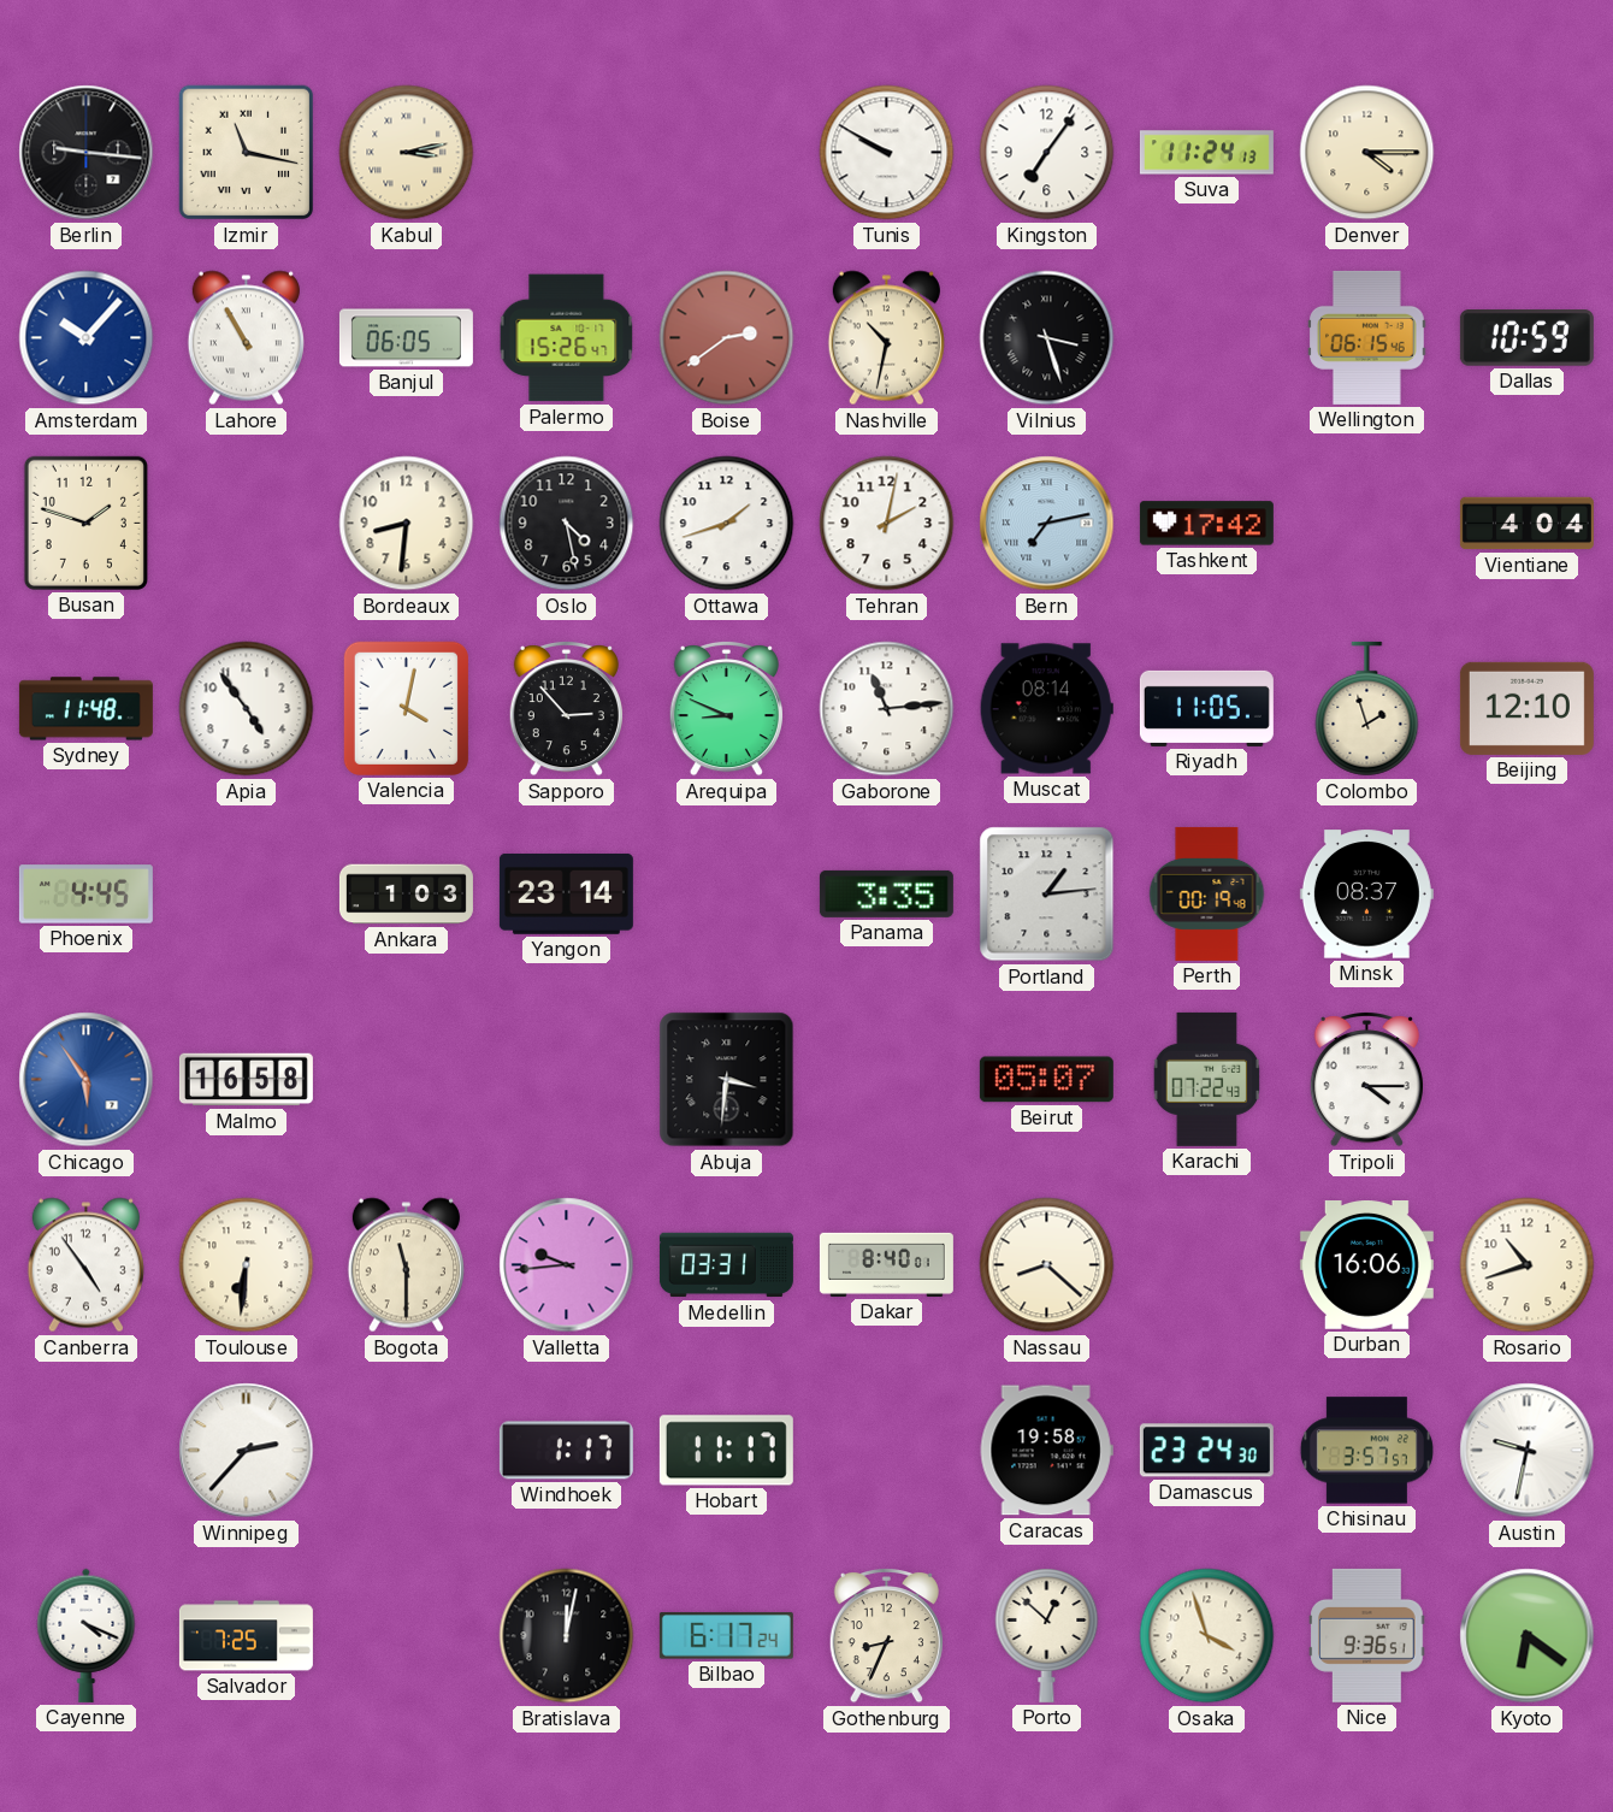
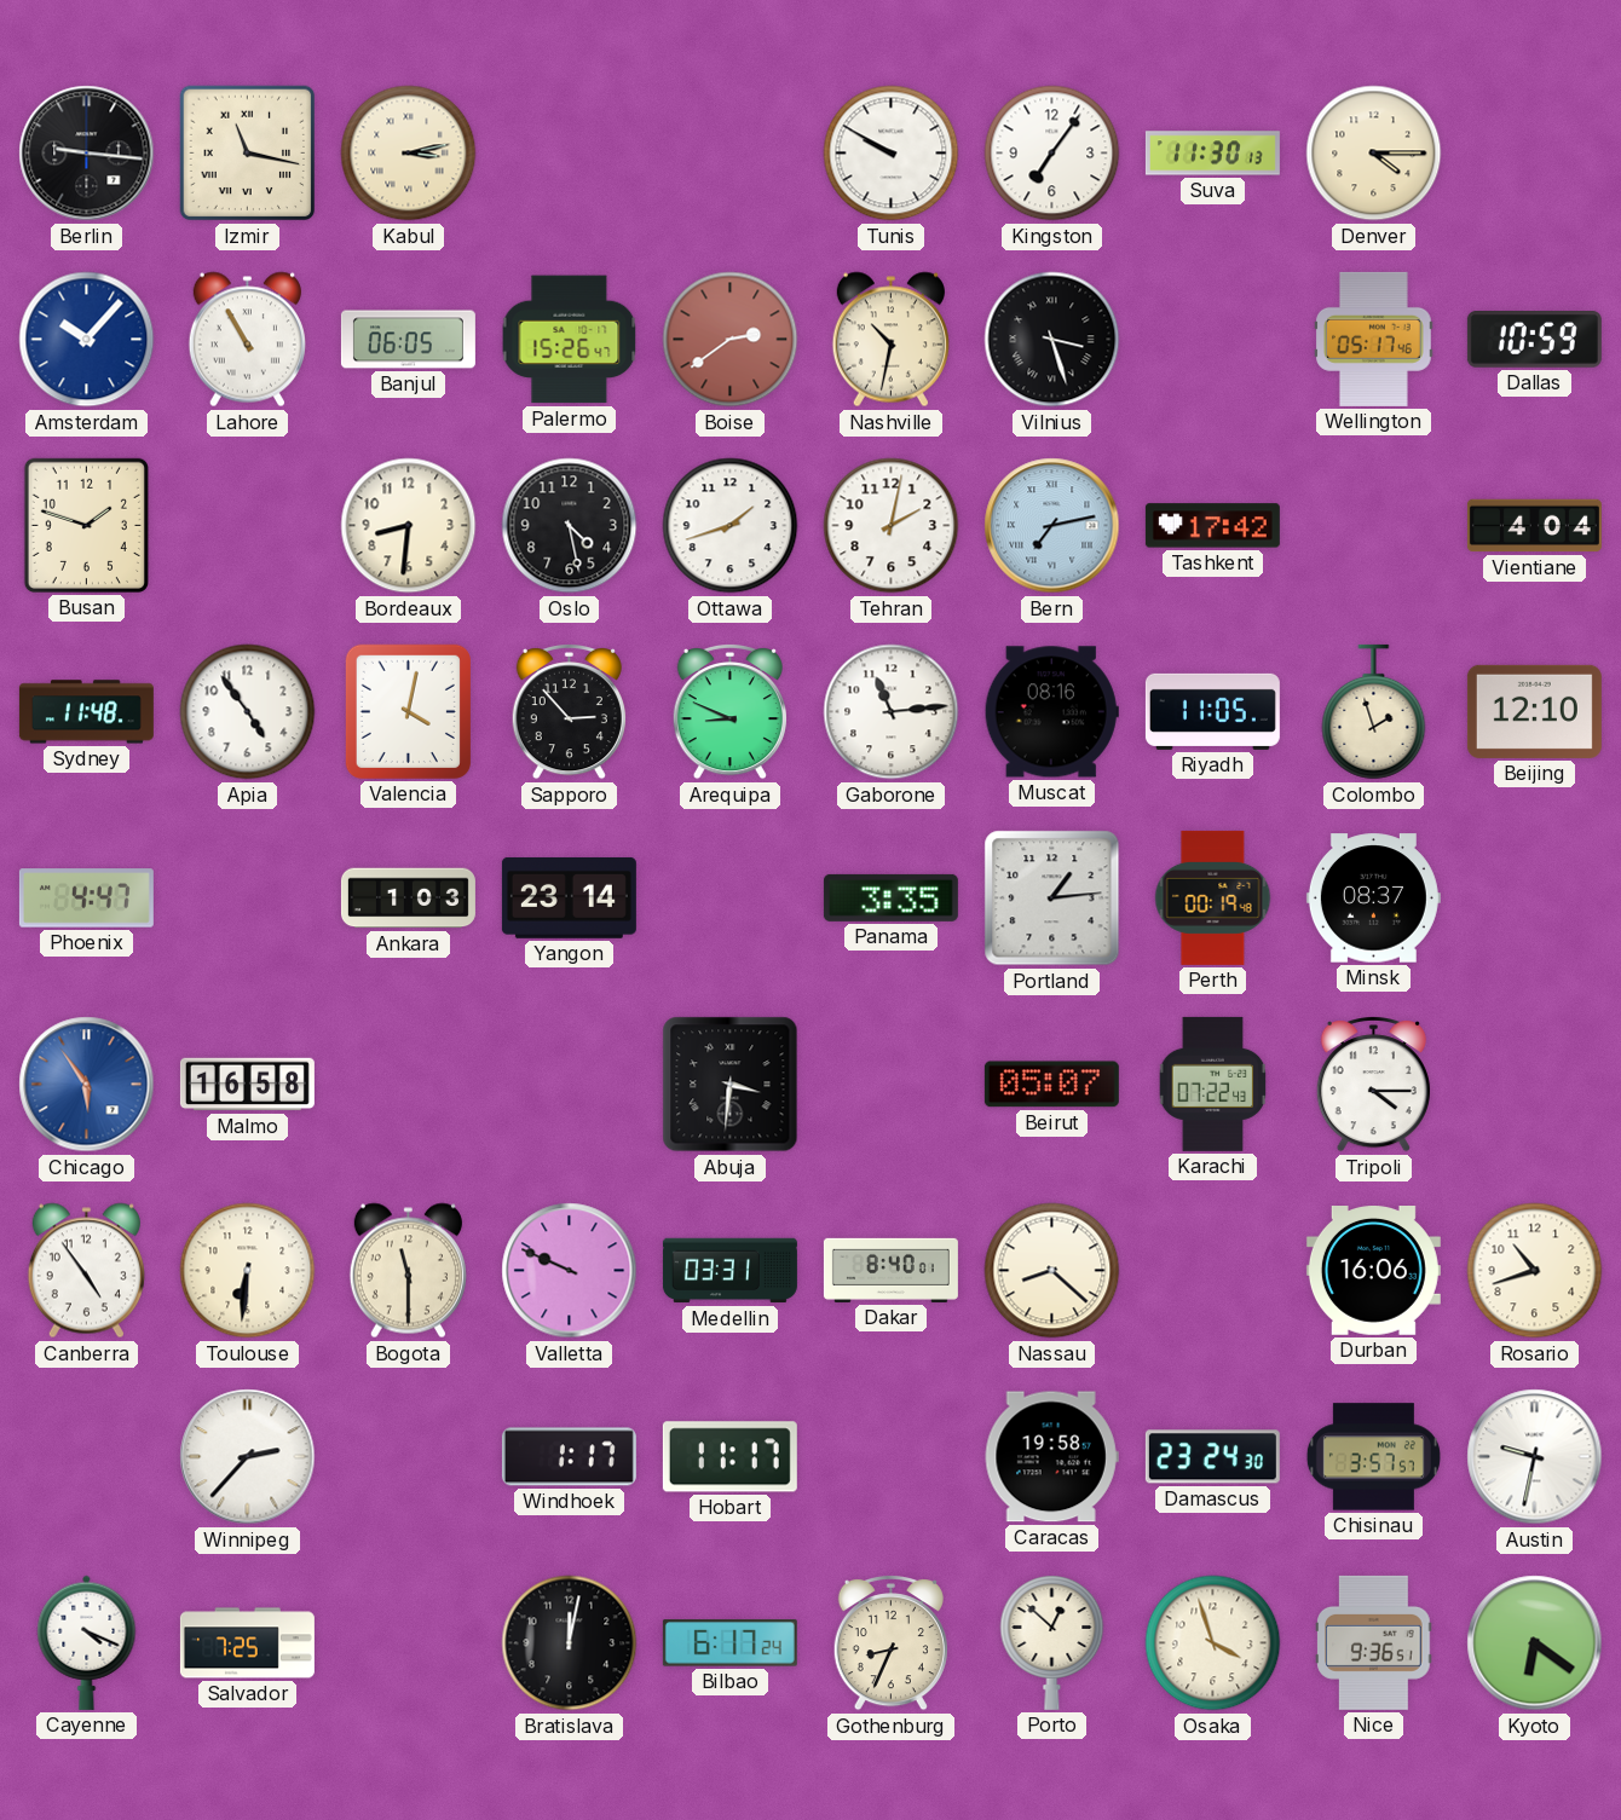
Suva: 11:24 -> 11:30 (1212, 154)
Wellington: 06:15 -> 05:17 (1374, 339)
Muscat: 08:14 -> 08:16 (1051, 712)
Phoenix: 4:45 -> 4:47 (86, 899)
Valletta: 9:44 -> 9:49 (570, 1271)
